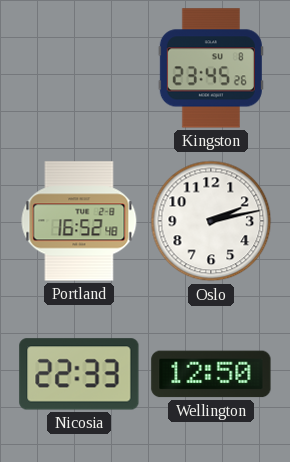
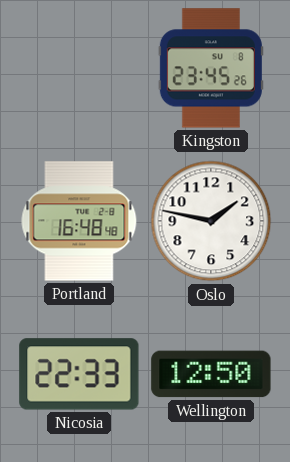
Portland: 16:52 -> 16:48 (79, 221)
Oslo: 2:13 -> 1:47 (211, 221)
